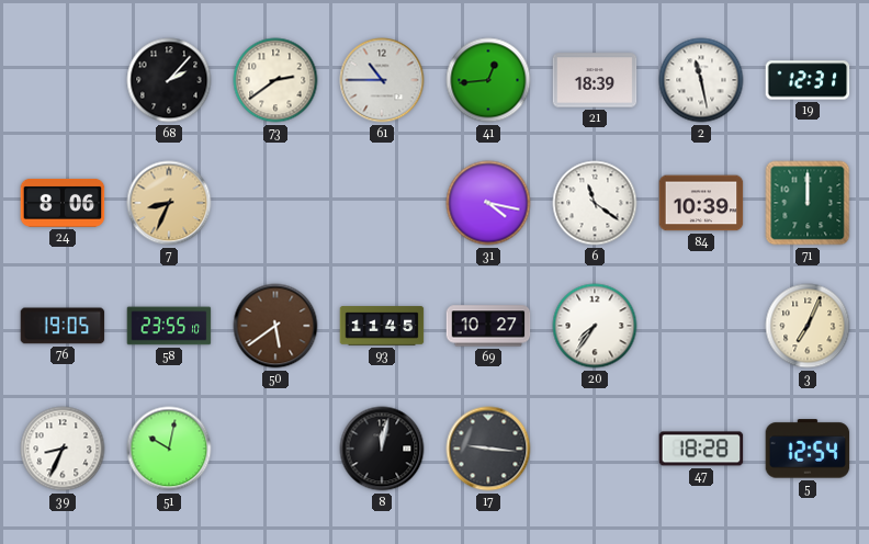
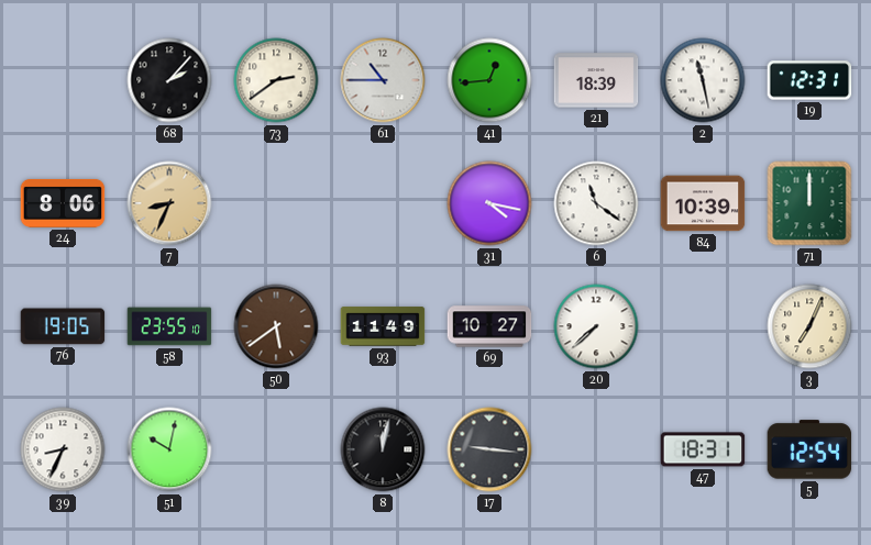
93: 11:45 -> 11:49 (383, 326)
20: 7:36 -> 7:38 (596, 326)
47: 18:28 -> 18:31 (703, 449)
